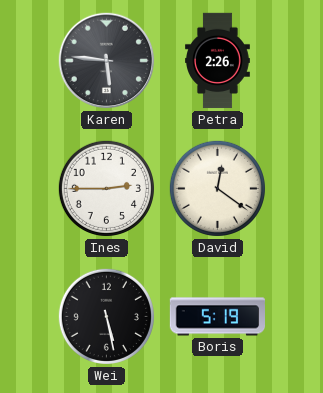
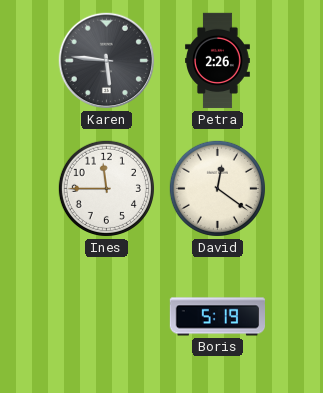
Ines: 2:45 -> 11:45 (106, 188)
Wei: 5:28 -> none (106, 316)
